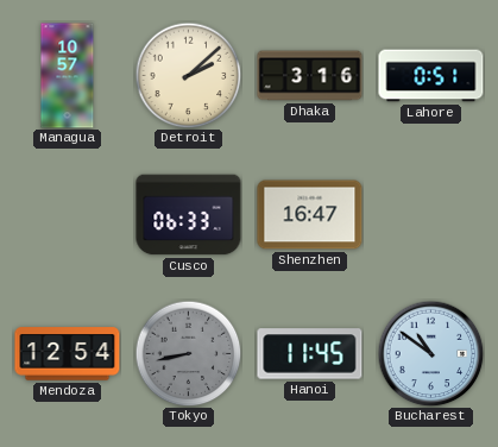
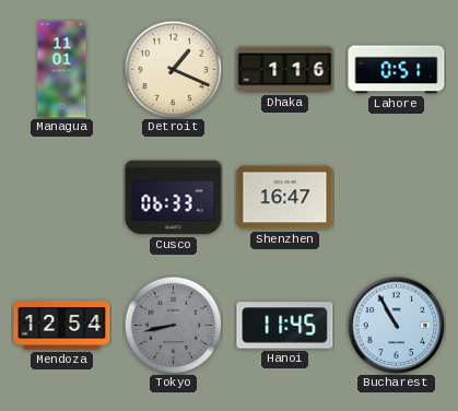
Managua: 10:57 -> 11:01 (62, 70)
Detroit: 2:08 -> 1:19 (173, 69)
Dhaka: 3:16 -> 1:16 (285, 70)
Bucharest: 10:51 -> 10:55 (396, 325)
